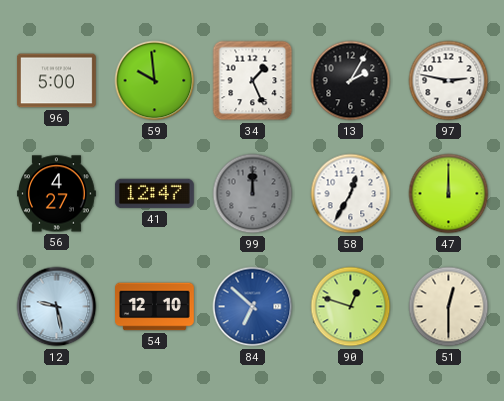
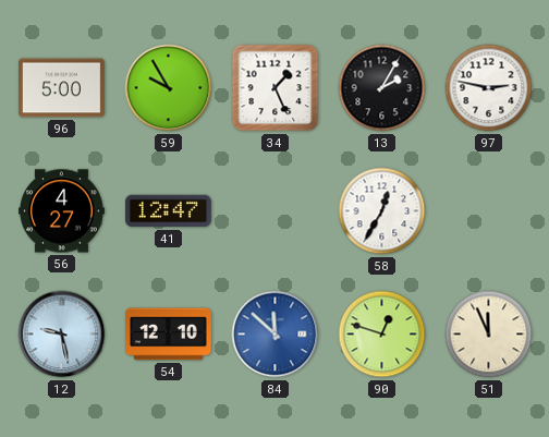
59: 9:59 -> 9:55 (169, 88)
99: 12:00 -> none (253, 194)
47: 12:00 -> none (449, 194)
84: 6:52 -> 11:52 (276, 335)
51: 12:30 -> 11:56 (489, 335)
